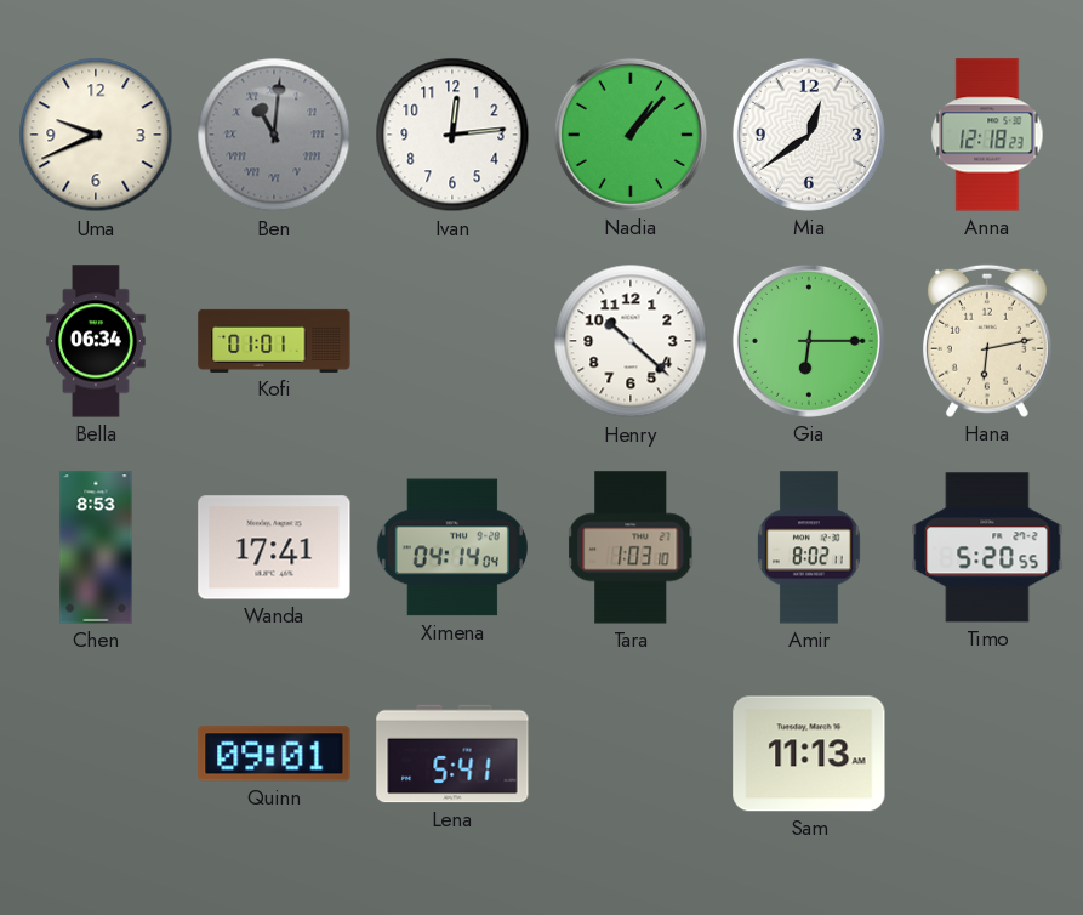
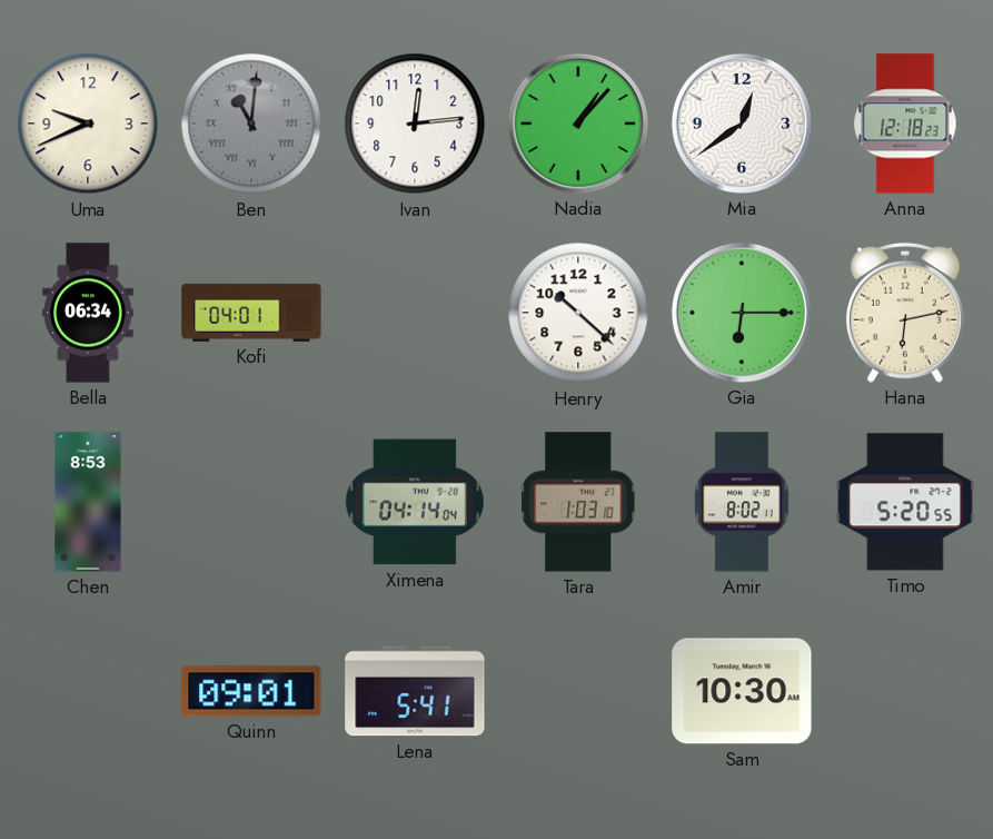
Kofi: 01:01 -> 04:01 (251, 313)
Wanda: 17:41 -> none (274, 547)
Sam: 11:13 -> 10:30 (742, 691)
